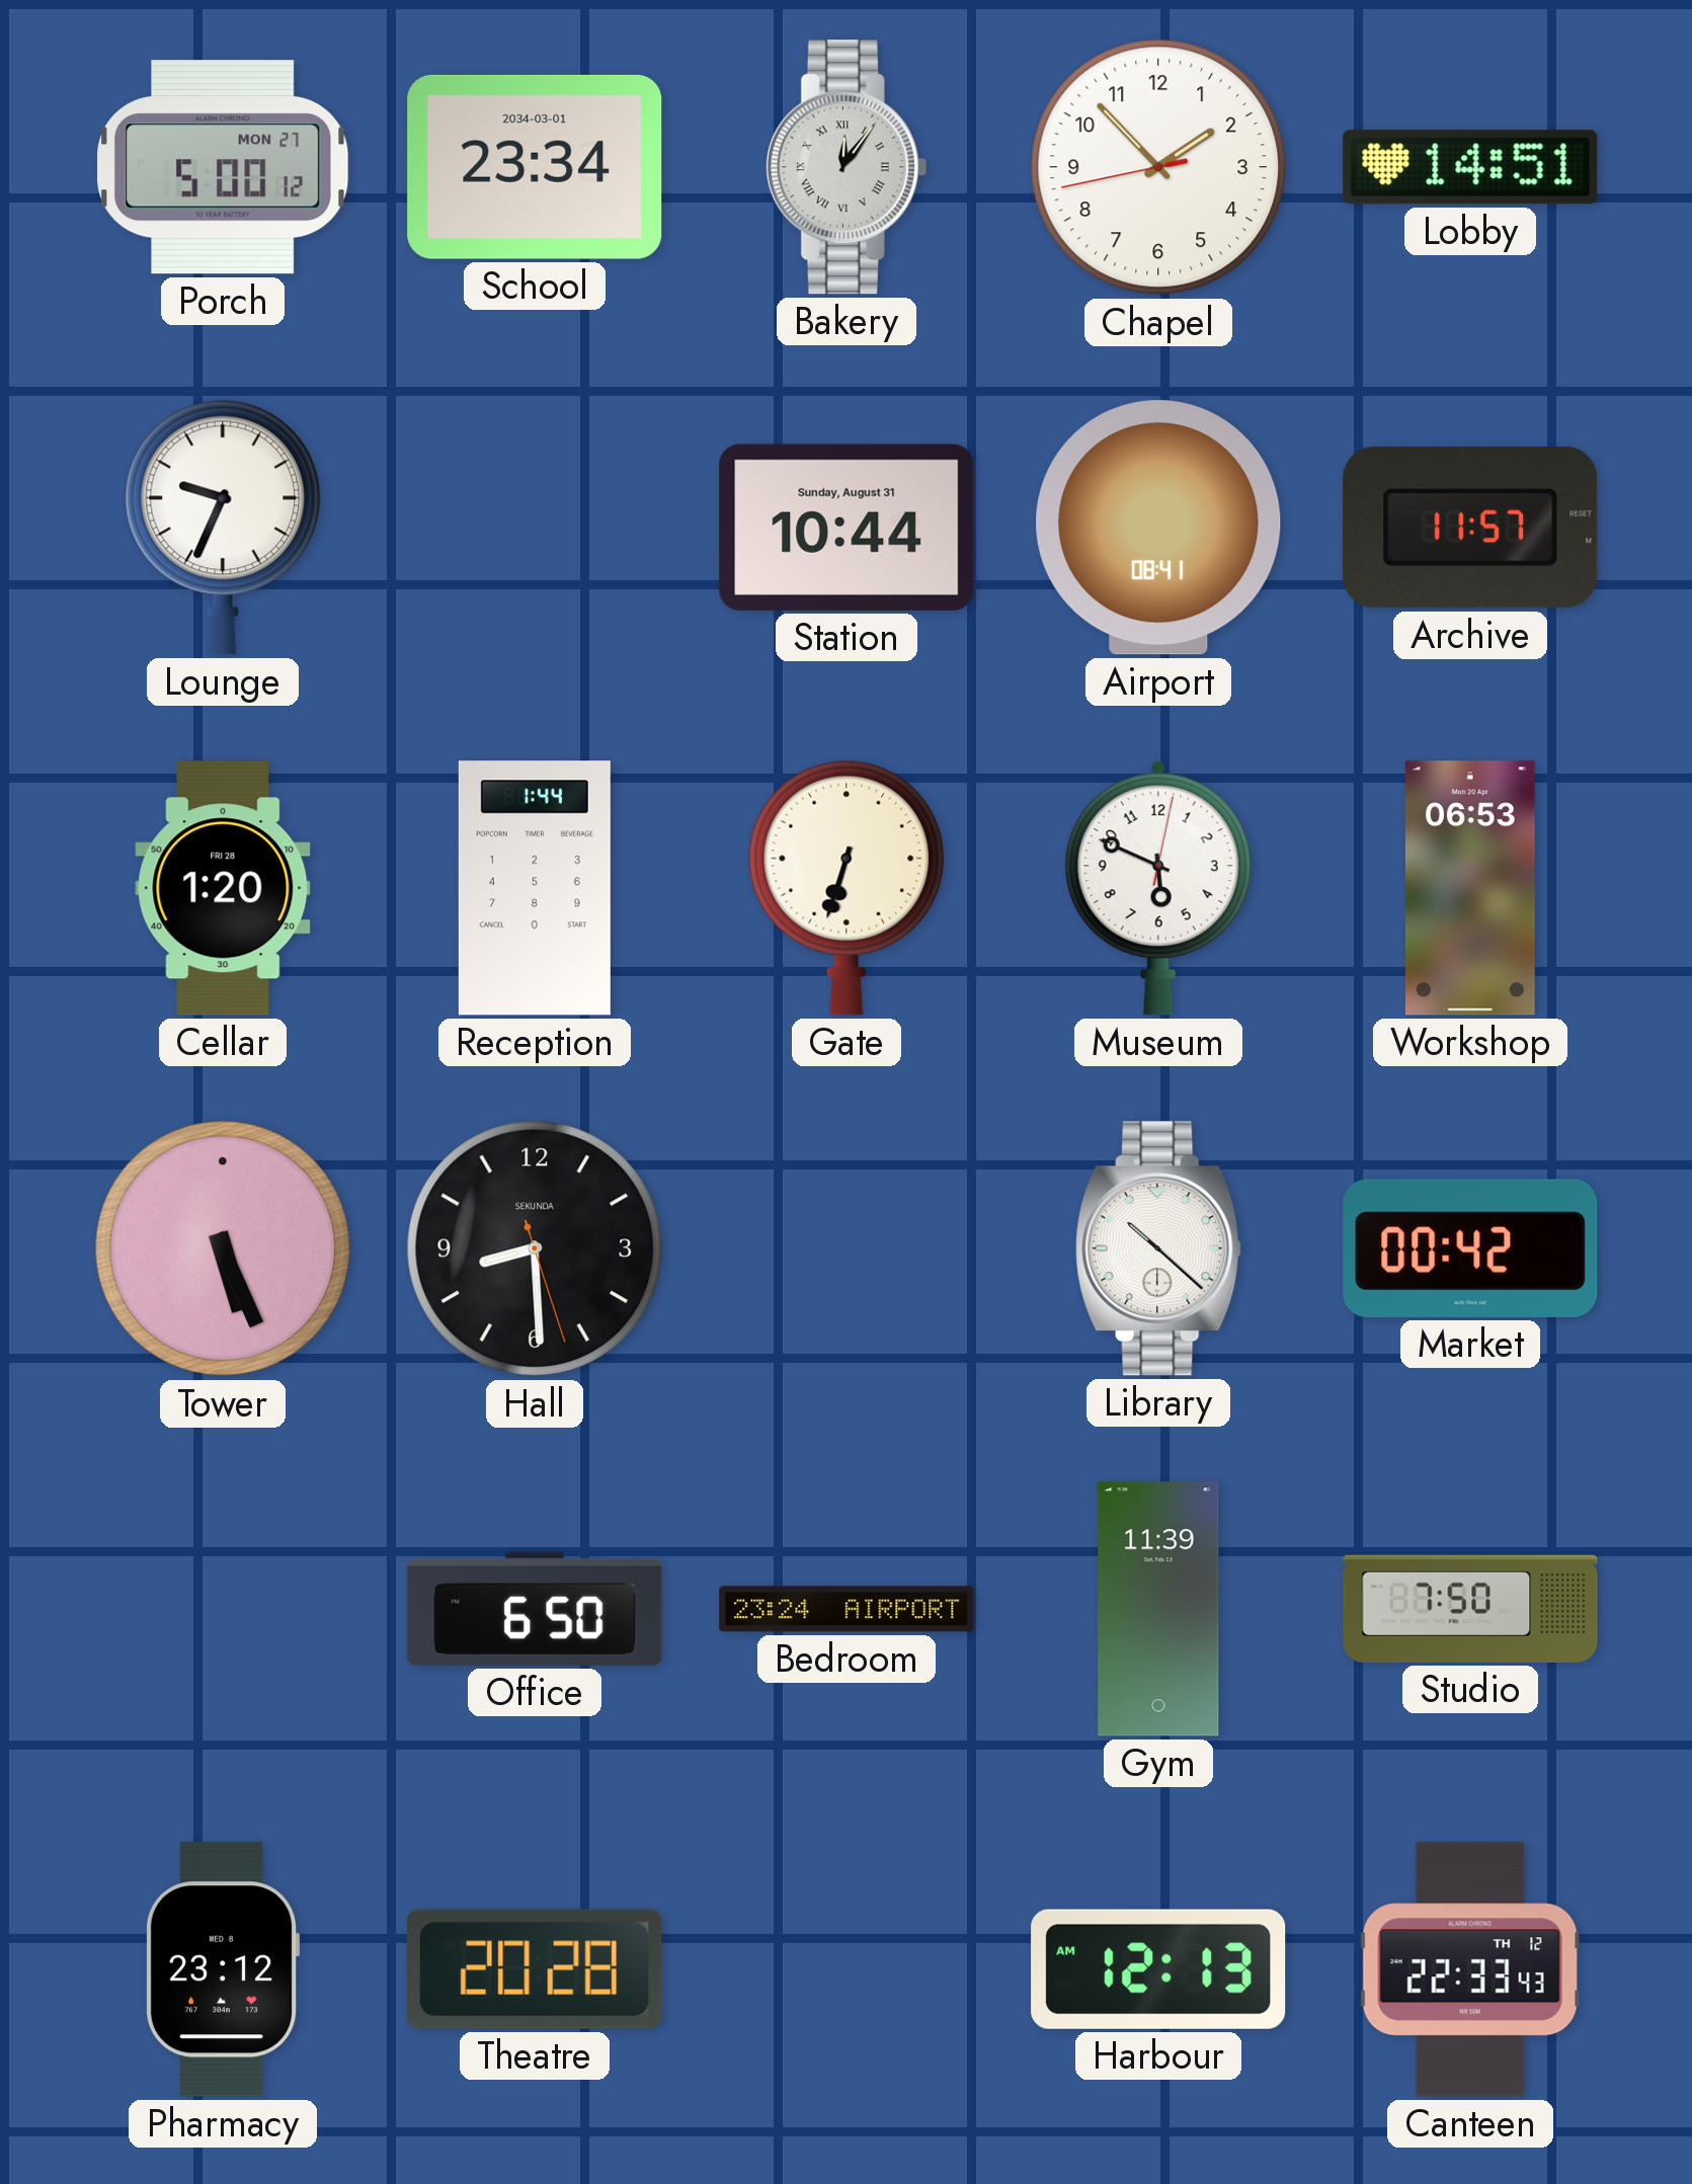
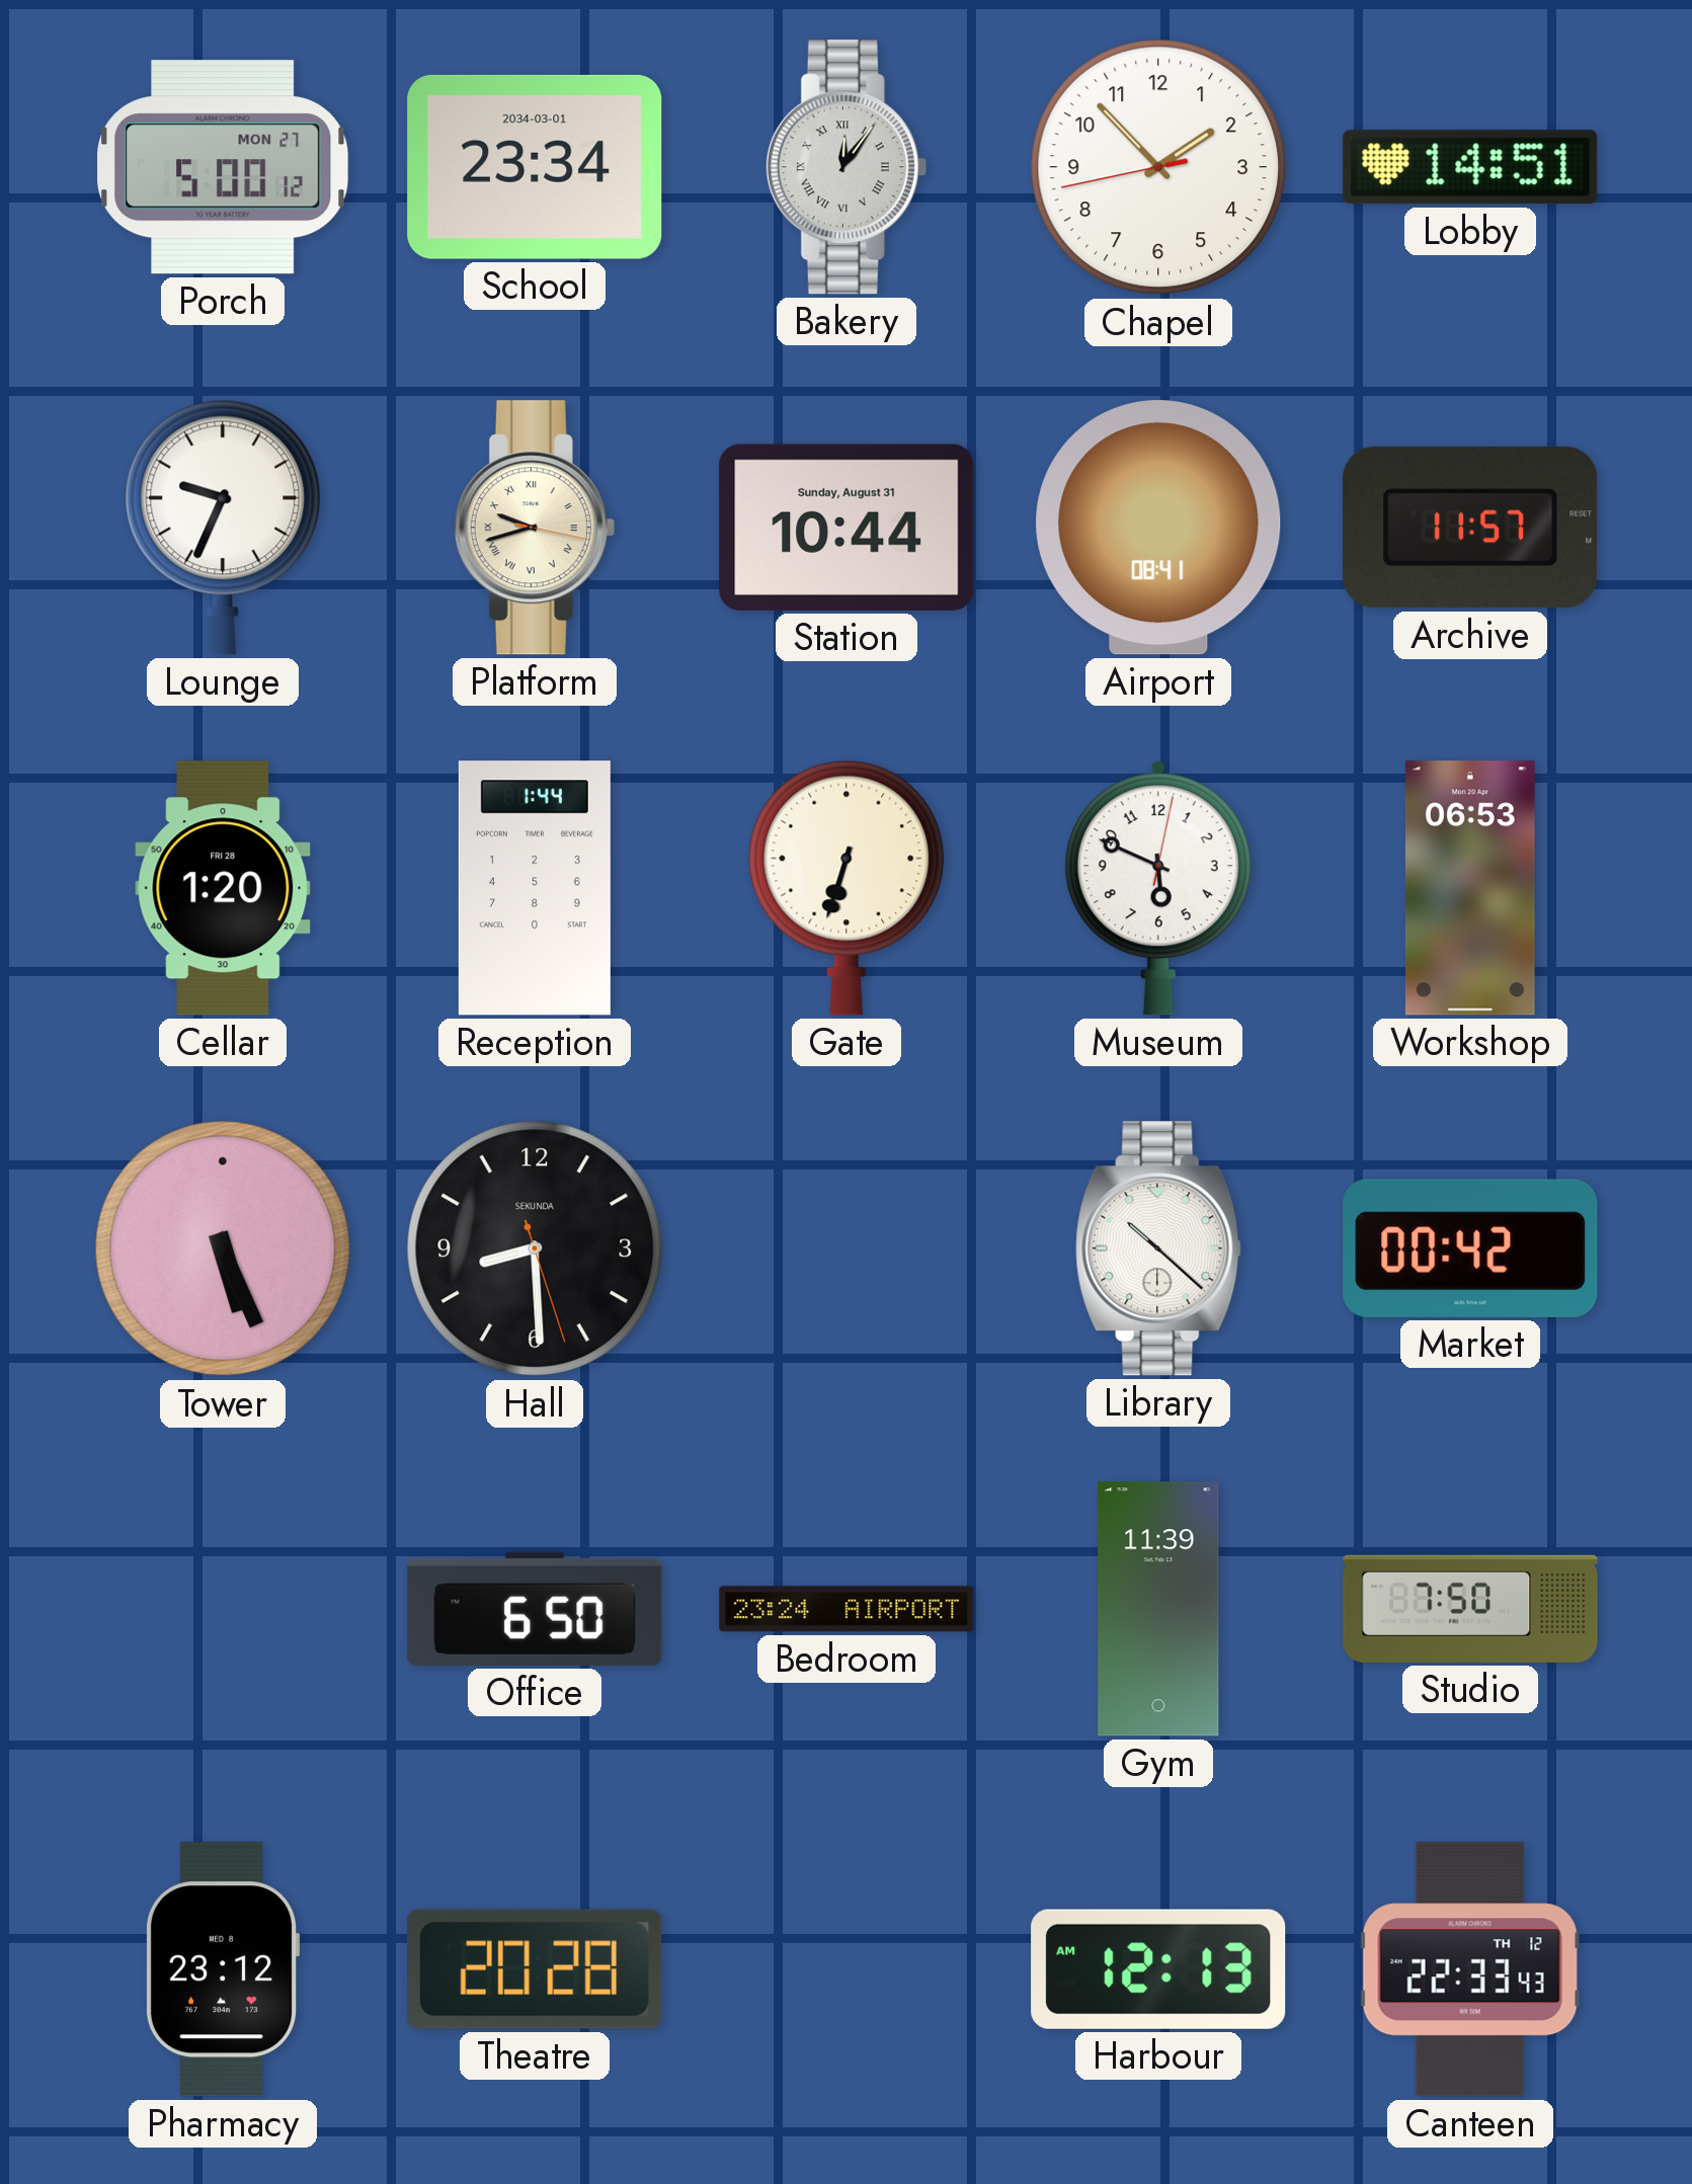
Platform: none -> 9:42 (535, 528)
